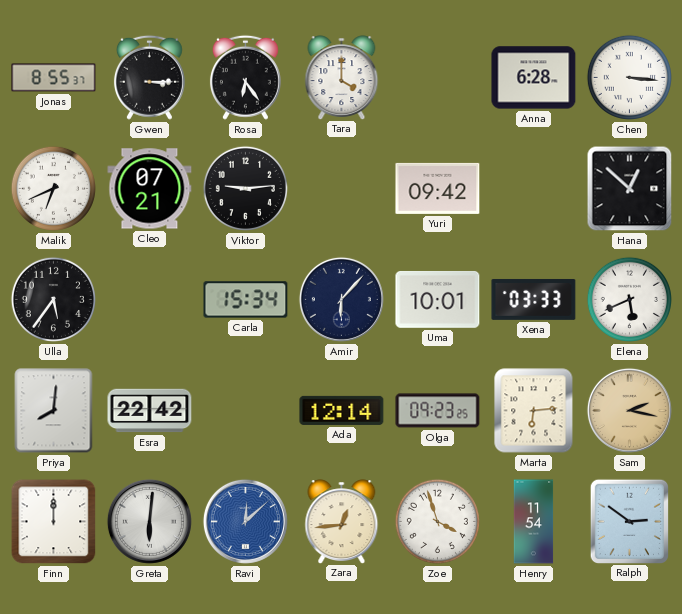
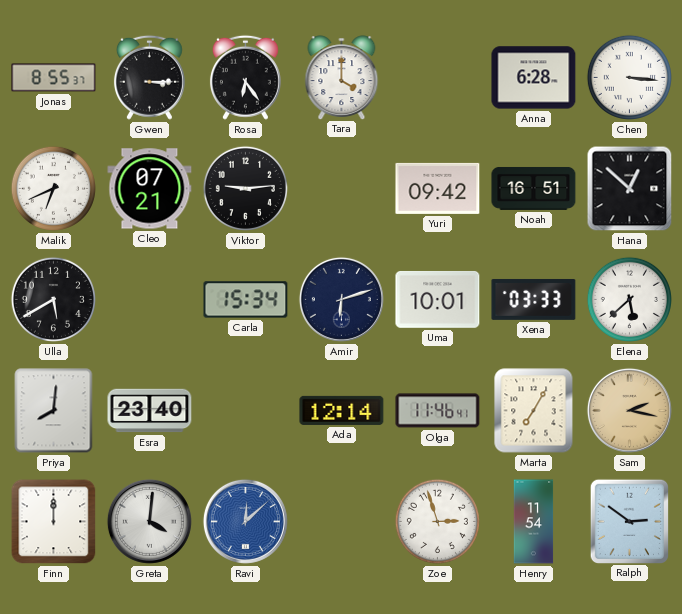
Noah: none -> 16:51 (534, 188)
Ulla: 5:36 -> 5:40 (53, 299)
Amir: 6:07 -> 6:12 (341, 299)
Elena: 5:41 -> 5:38 (629, 299)
Esra: 22:42 -> 23:40 (150, 411)
Olga: 09:23 -> 11:46 (438, 411)
Marta: 6:14 -> 7:05 (534, 411)
Greta: 6:01 -> 4:01 (149, 521)
Zara: 12:44 -> none (342, 521)
Zoe: 3:57 -> 2:57 (437, 521)
